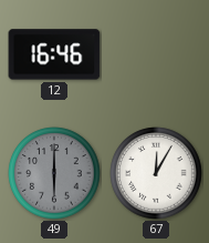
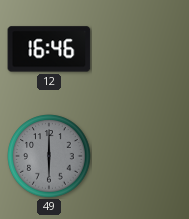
67: 12:05 -> none (156, 173)
